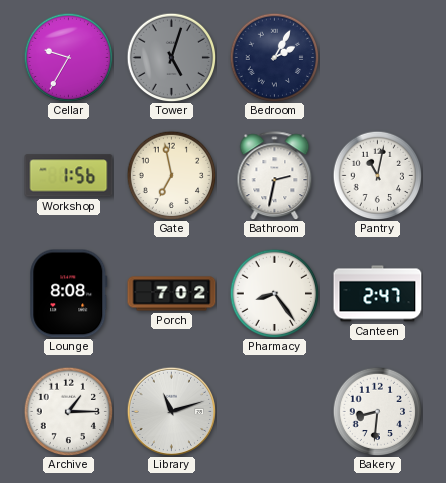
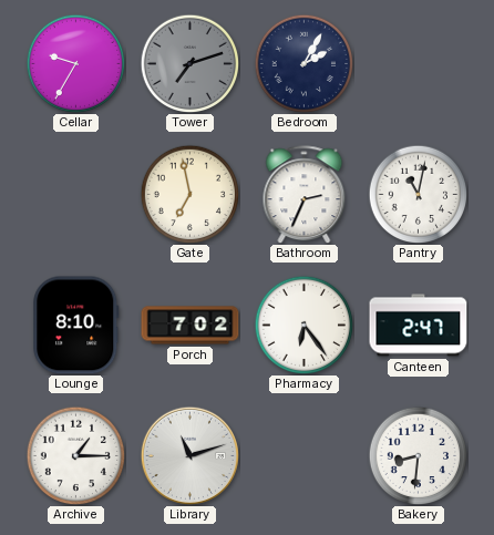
Tower: 5:03 -> 7:12 (189, 63)
Workshop: 1:56 -> none (69, 176)
Bathroom: 2:32 -> 2:34 (305, 195)
Lounge: 8:08 -> 8:10 (76, 326)
Pharmacy: 8:24 -> 6:24 (303, 325)
